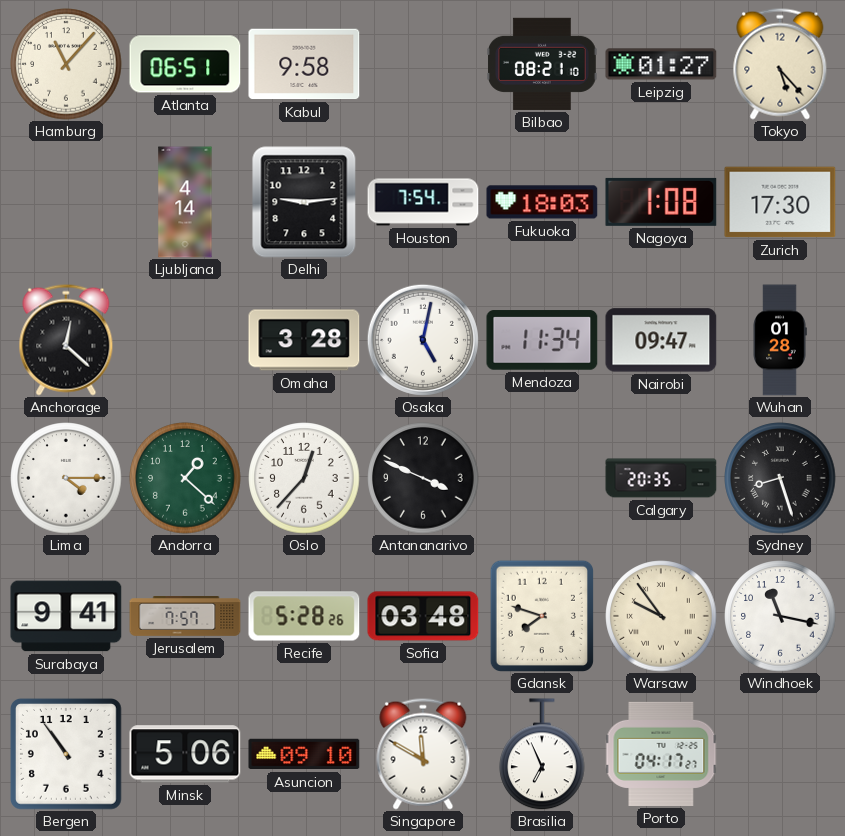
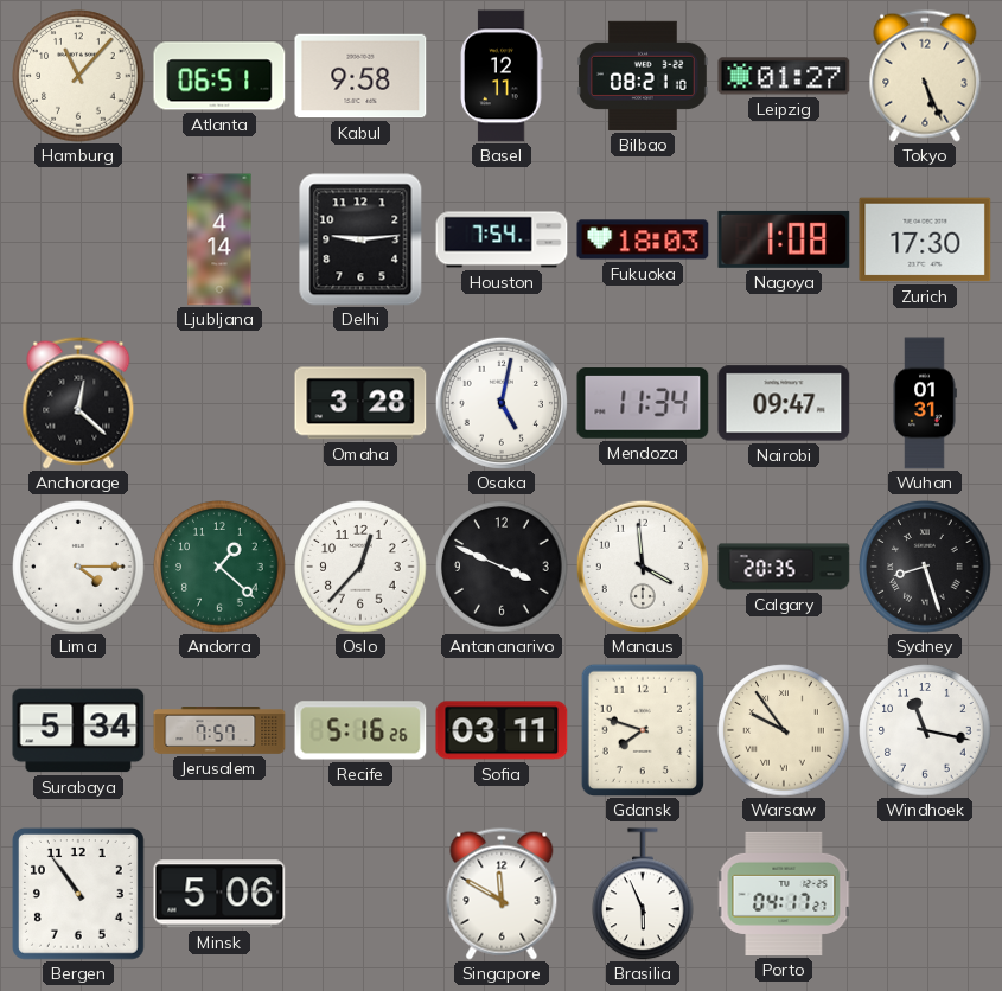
Basel: none -> 12:11 (502, 76)
Tokyo: 5:23 -> 5:26 (925, 76)
Wuhan: 01:28 -> 01:31 (925, 403)
Manaus: none -> 3:59 (643, 567)
Surabaya: 9:41 -> 5:34 (78, 730)
Recife: 5:28 -> 5:16 (360, 730)
Sofia: 03:48 -> 03:11 (502, 730)
Asuncion: 09:10 -> none (304, 754)
Brasilia: 6:56 -> 5:56 (644, 894)
